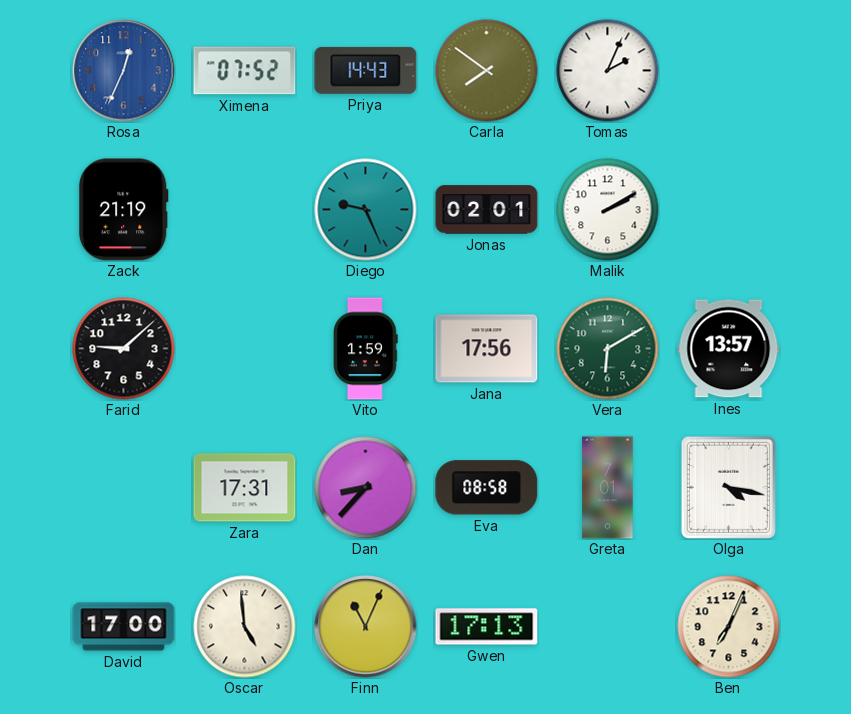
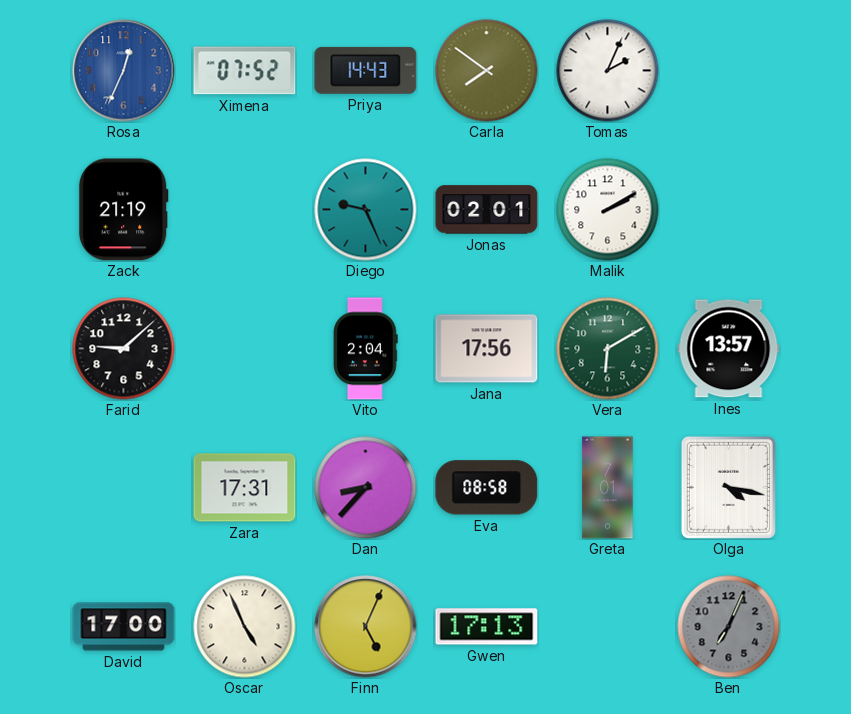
Vito: 1:59 -> 2:04 (366, 349)
Oscar: 4:59 -> 4:56 (245, 627)
Finn: 11:04 -> 5:04 (366, 627)
Ben dial: cream -> grey (729, 627)
